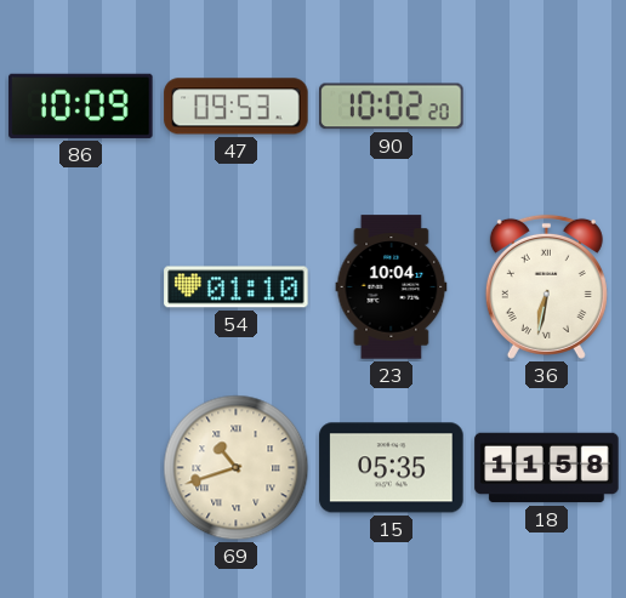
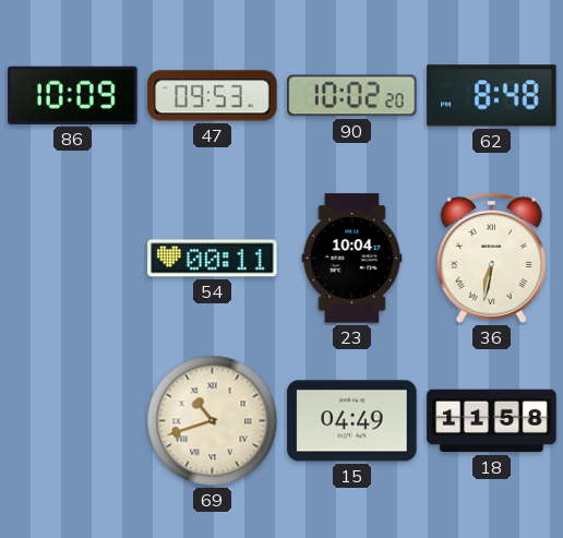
62: none -> 8:48 (492, 96)
54: 01:10 -> 00:11 (213, 259)
15: 05:35 -> 04:49 (352, 421)
